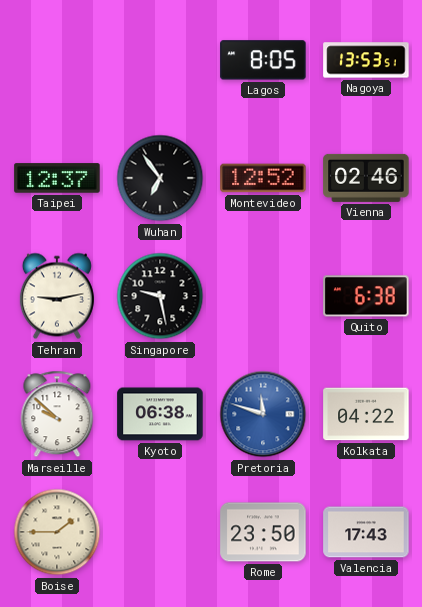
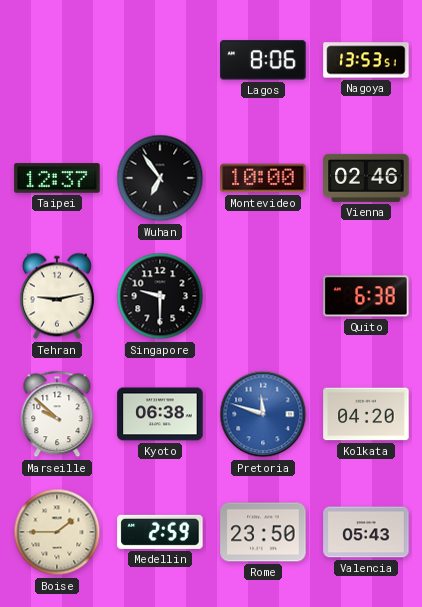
Lagos: 8:05 -> 8:06 (263, 60)
Montevideo: 12:52 -> 10:00 (263, 178)
Singapore: 9:28 -> 9:30 (160, 296)
Kolkata: 04:22 -> 04:20 (366, 414)
Medellin: none -> 2:59 (160, 532)
Valencia: 17:43 -> 05:43 (366, 532)
